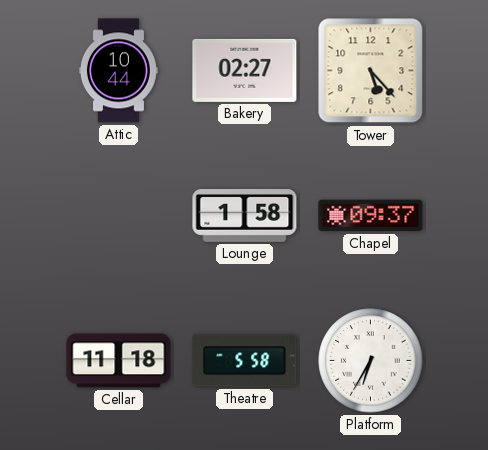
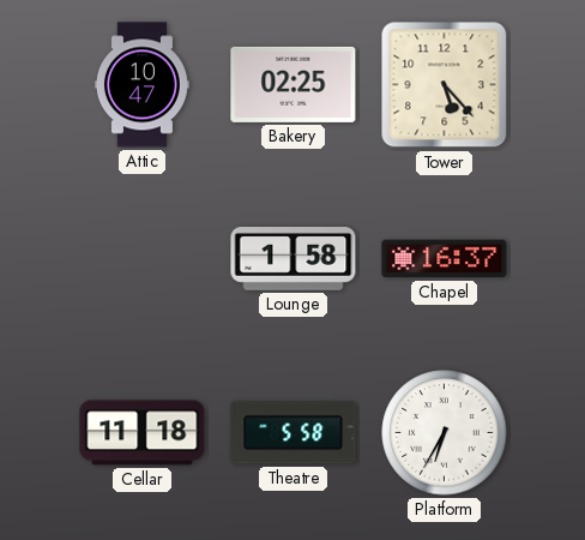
Attic: 10:44 -> 10:47 (141, 85)
Bakery: 02:27 -> 02:25 (294, 84)
Chapel: 09:37 -> 16:37 (445, 259)
